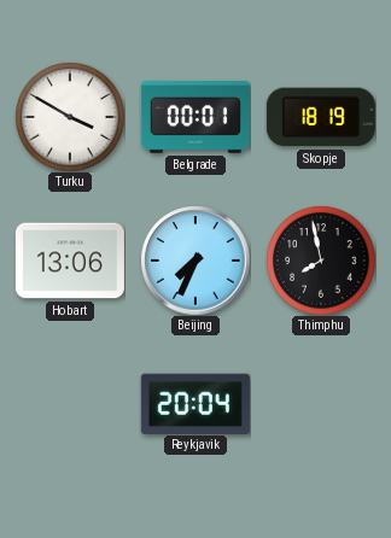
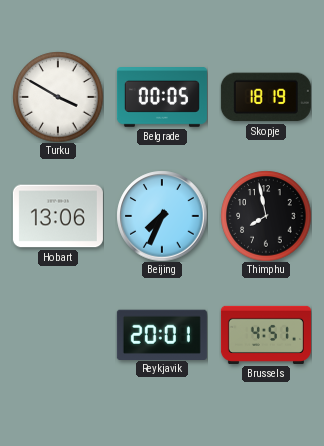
Belgrade: 00:01 -> 00:05 (162, 98)
Reykjavik: 20:04 -> 20:01 (162, 334)
Brussels: none -> 4:51 (266, 335)
